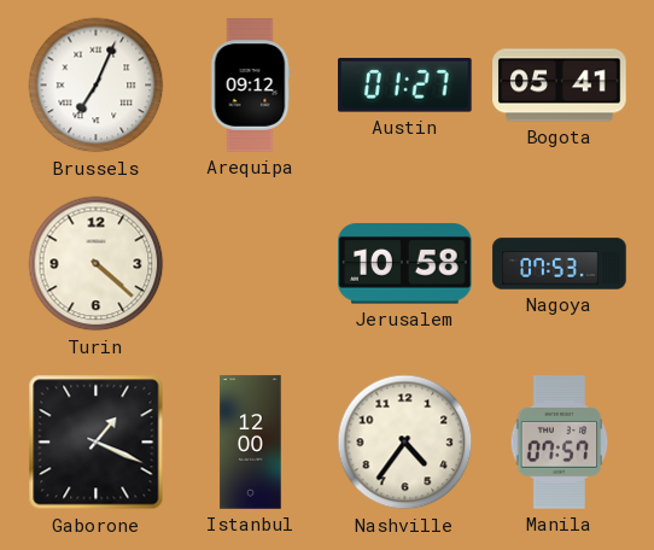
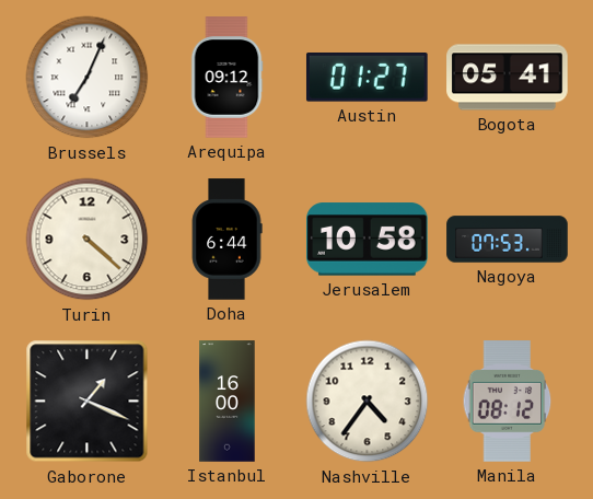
Doha: none -> 6:44 (226, 240)
Istanbul: 12:00 -> 16:00 (228, 402)
Manila: 07:57 -> 08:12 (508, 402)
